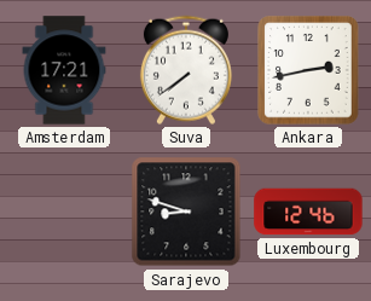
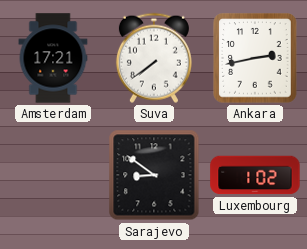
Sarajevo: 8:48 -> 8:51 (154, 175)
Luxembourg: 12:46 -> 1:02 (255, 175)
